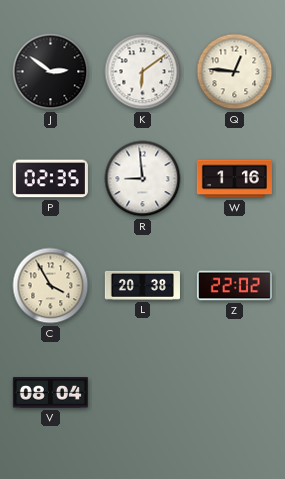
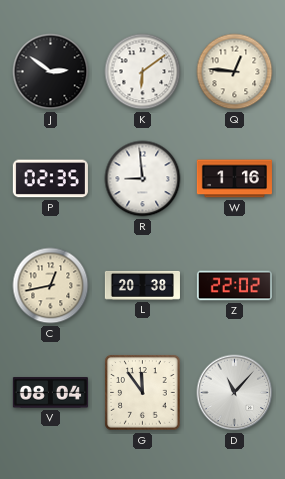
C: 3:55 -> 12:43 (51, 286)
G: none -> 11:54 (143, 393)
D: none -> 11:07 (235, 393)
